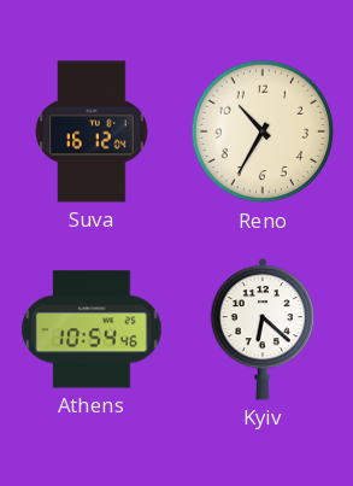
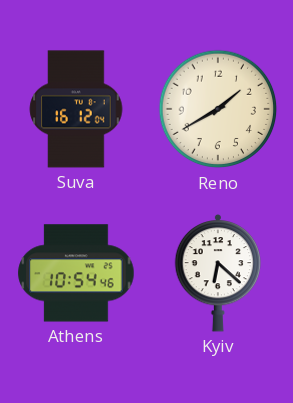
Reno: 10:35 -> 1:40 (218, 109)
